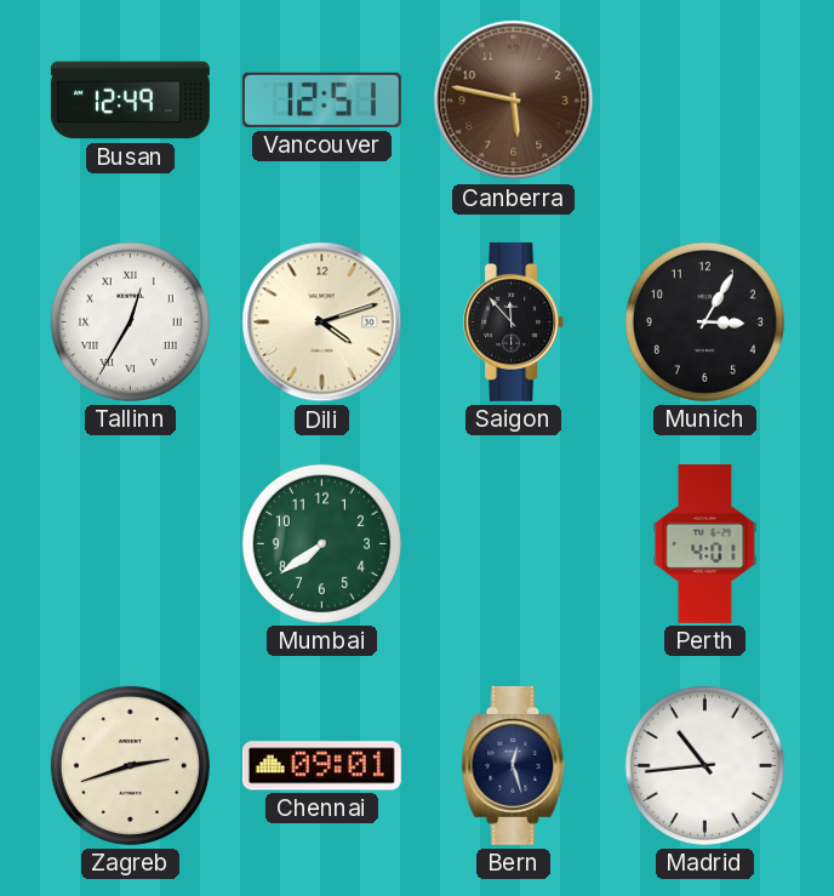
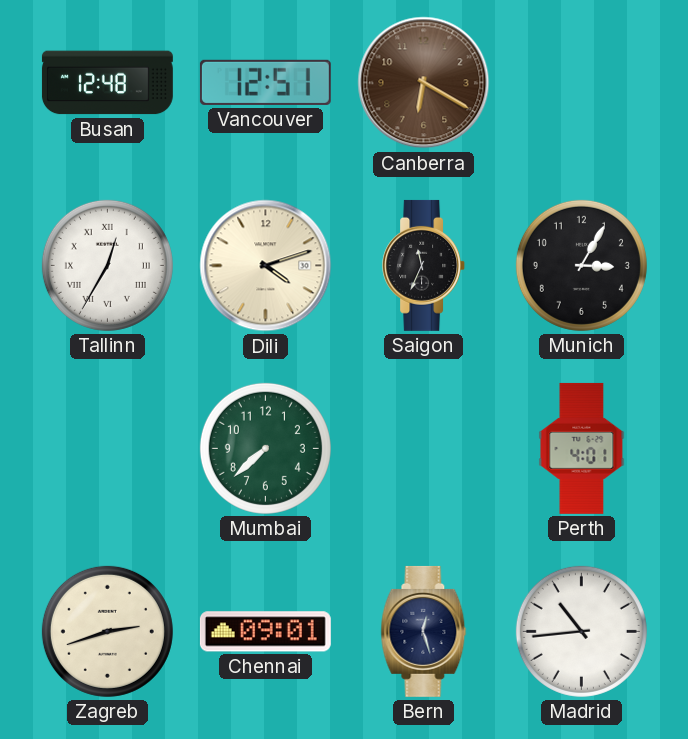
Busan: 12:49 -> 12:48 (107, 83)
Canberra: 5:47 -> 6:20 (424, 83)
Saigon: 11:53 -> 11:34 (424, 265)
Mumbai: 7:39 -> 7:38 (265, 448)
